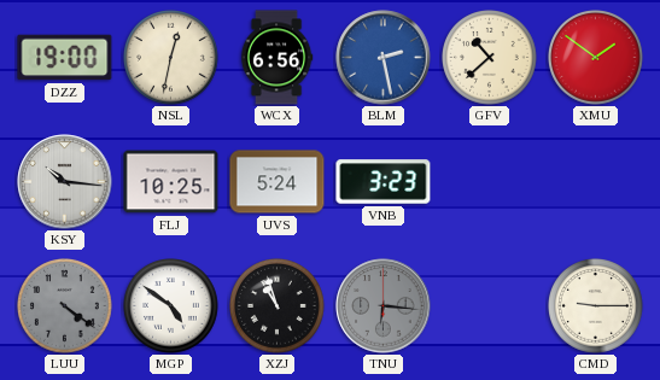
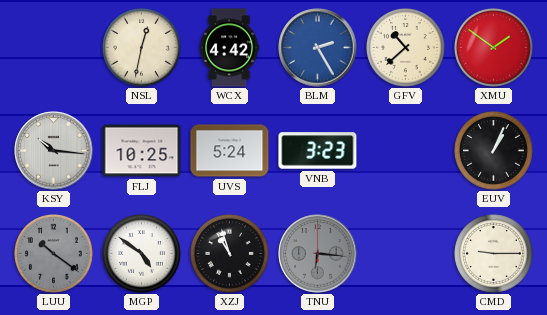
DZZ: 19:00 -> none (65, 58)
WCX: 6:56 -> 4:42 (229, 48)
BLM: 2:28 -> 2:25 (318, 48)
EUV: none -> 1:04 (494, 151)
LUU: 4:21 -> 10:21 (54, 254)
